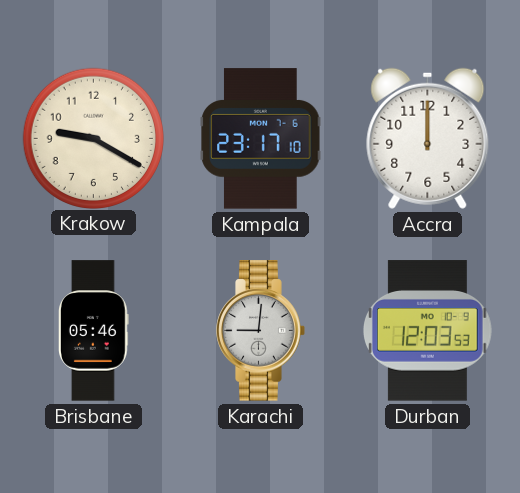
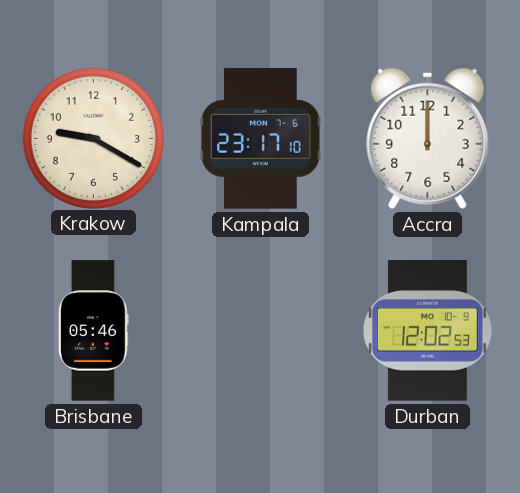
Karachi: 9:01 -> none (261, 331)
Durban: 12:03 -> 12:02 (427, 331)
